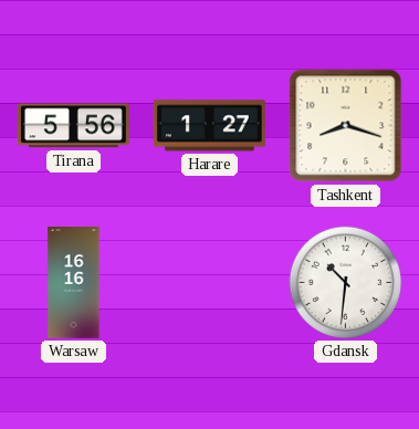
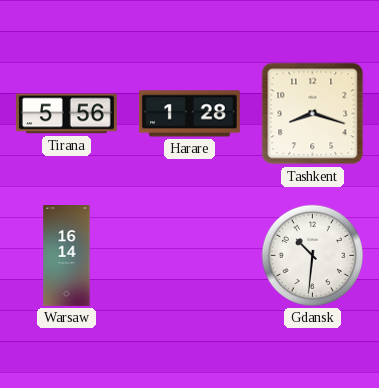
Harare: 1:27 -> 1:28 (189, 114)
Warsaw: 16:16 -> 16:14 (67, 256)
